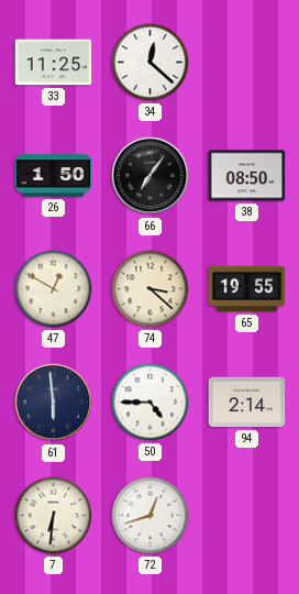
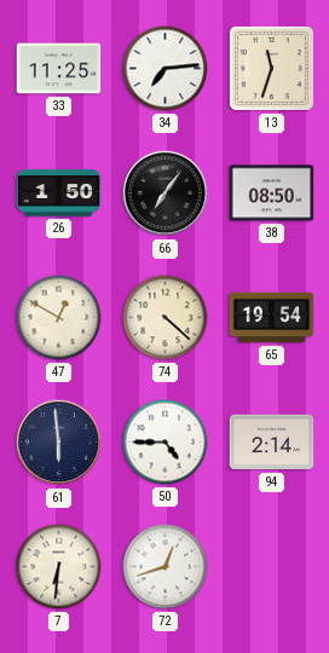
34: 12:22 -> 7:14 (166, 69)
13: none -> 11:33 (271, 68)
74: 3:22 -> 4:22 (166, 318)
65: 19:55 -> 19:54 (272, 318)
